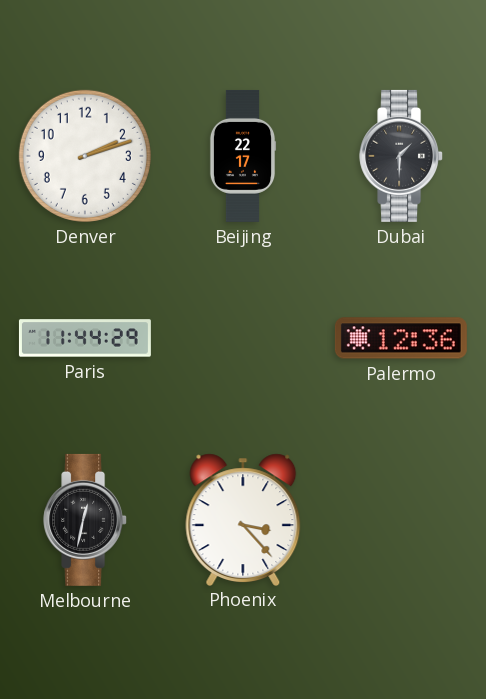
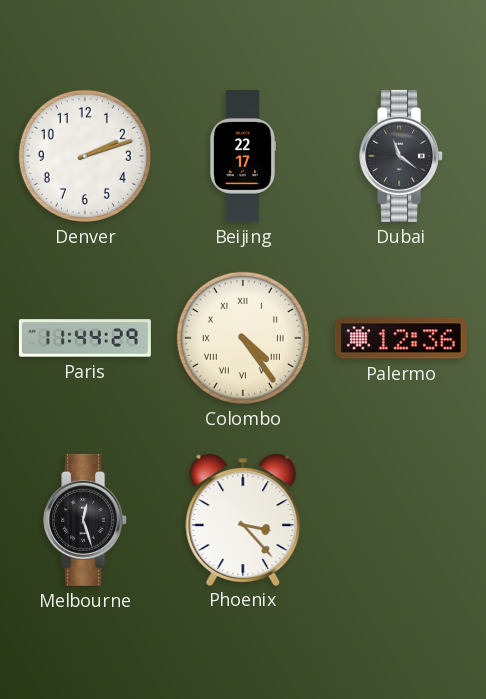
Dubai: 1:30 -> 11:21 (402, 156)
Colombo: none -> 4:24 (243, 338)
Melbourne: 12:32 -> 12:27 (86, 520)
